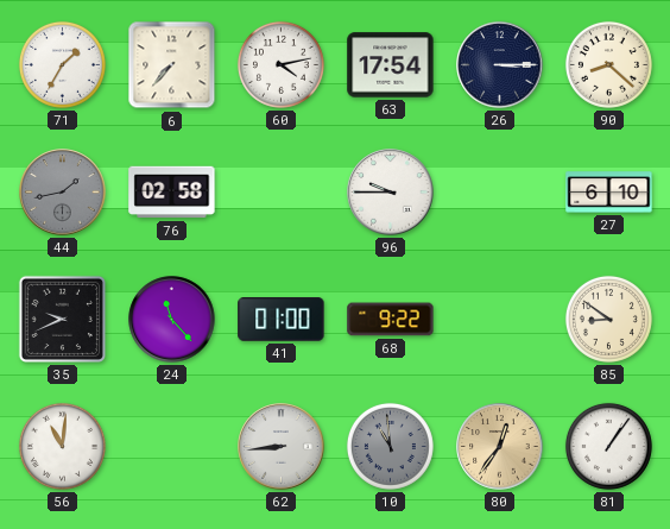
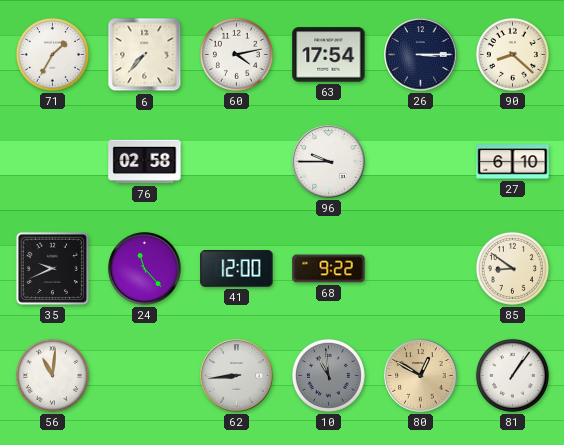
44: 1:43 -> none (63, 193)
41: 01:00 -> 12:00 (237, 269)
80: 12:36 -> 12:50 (421, 376)
